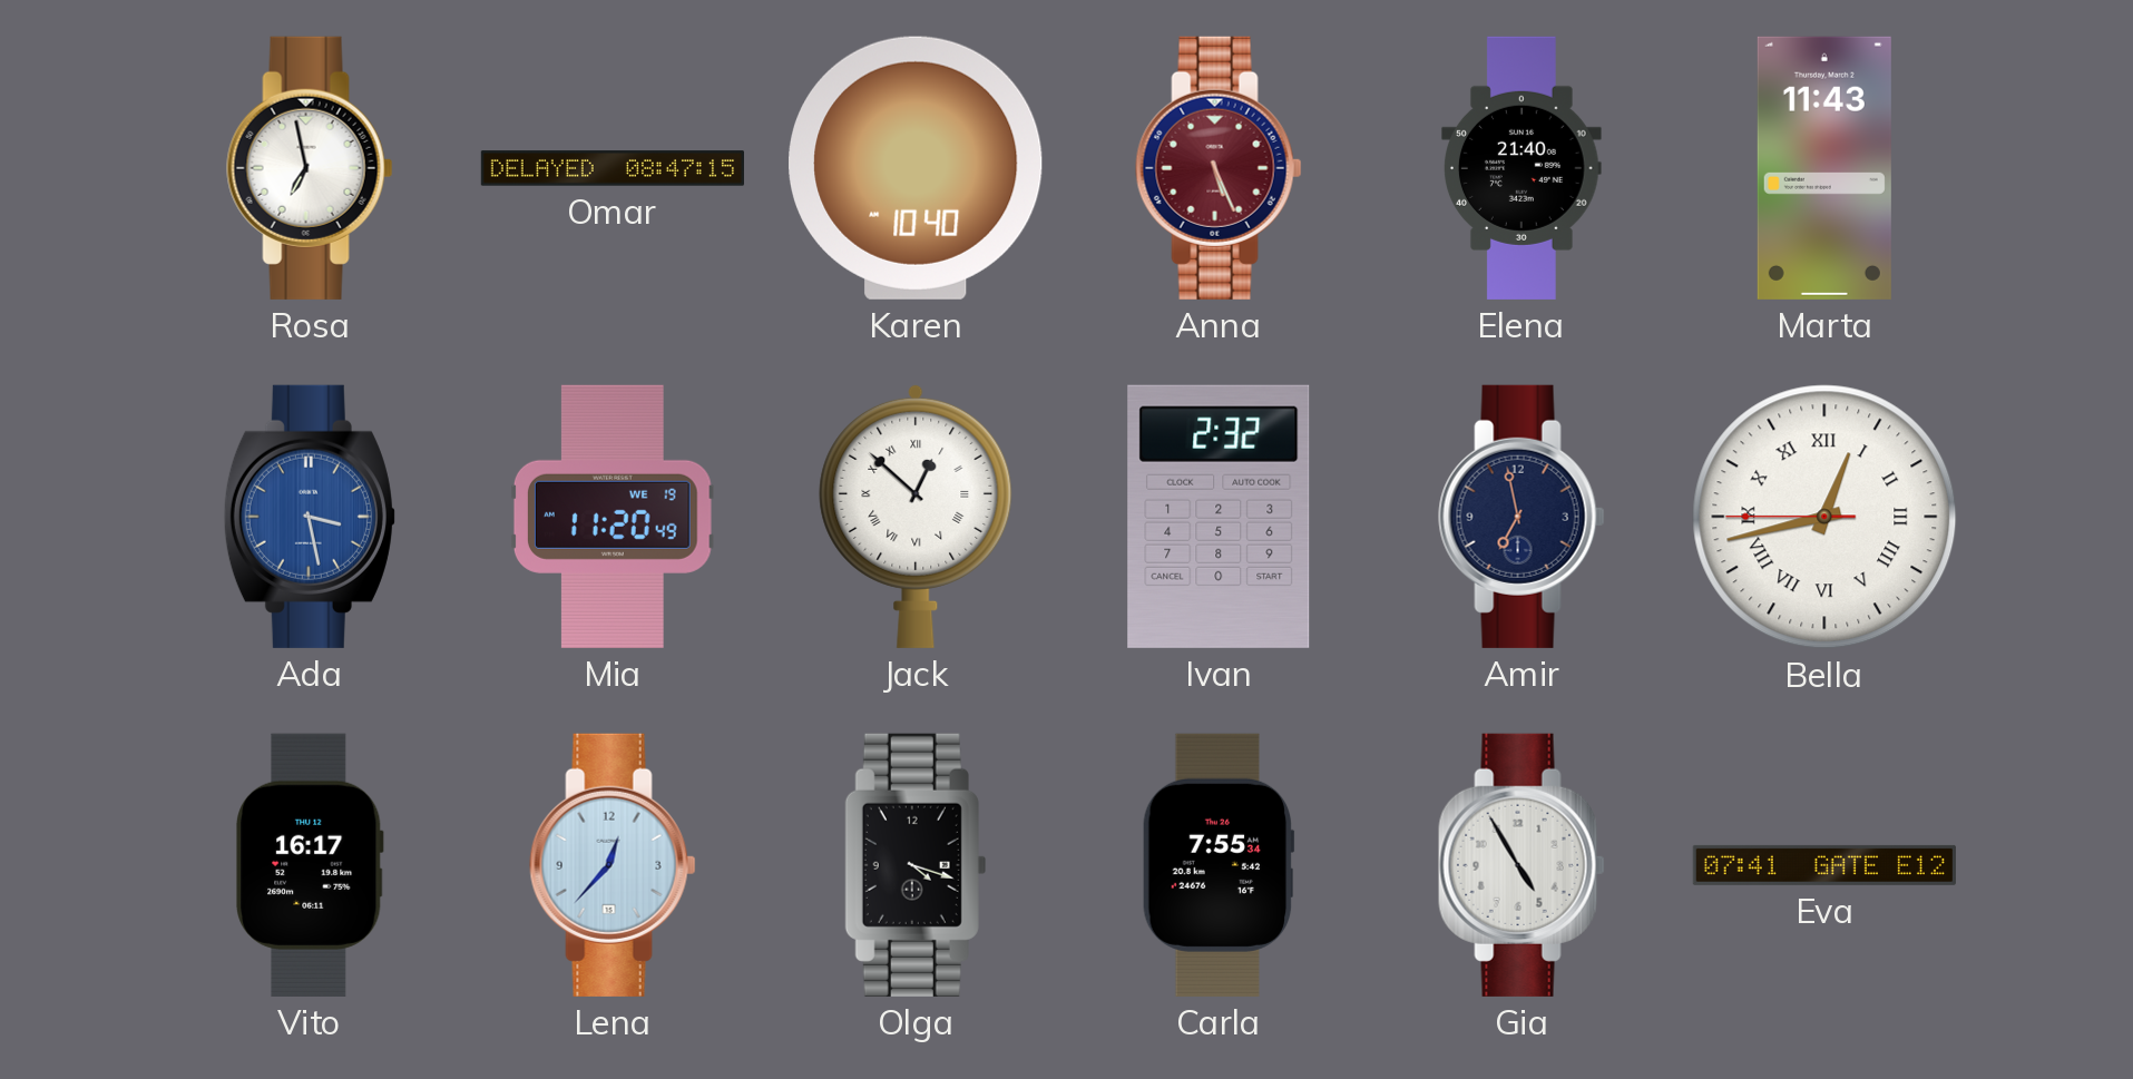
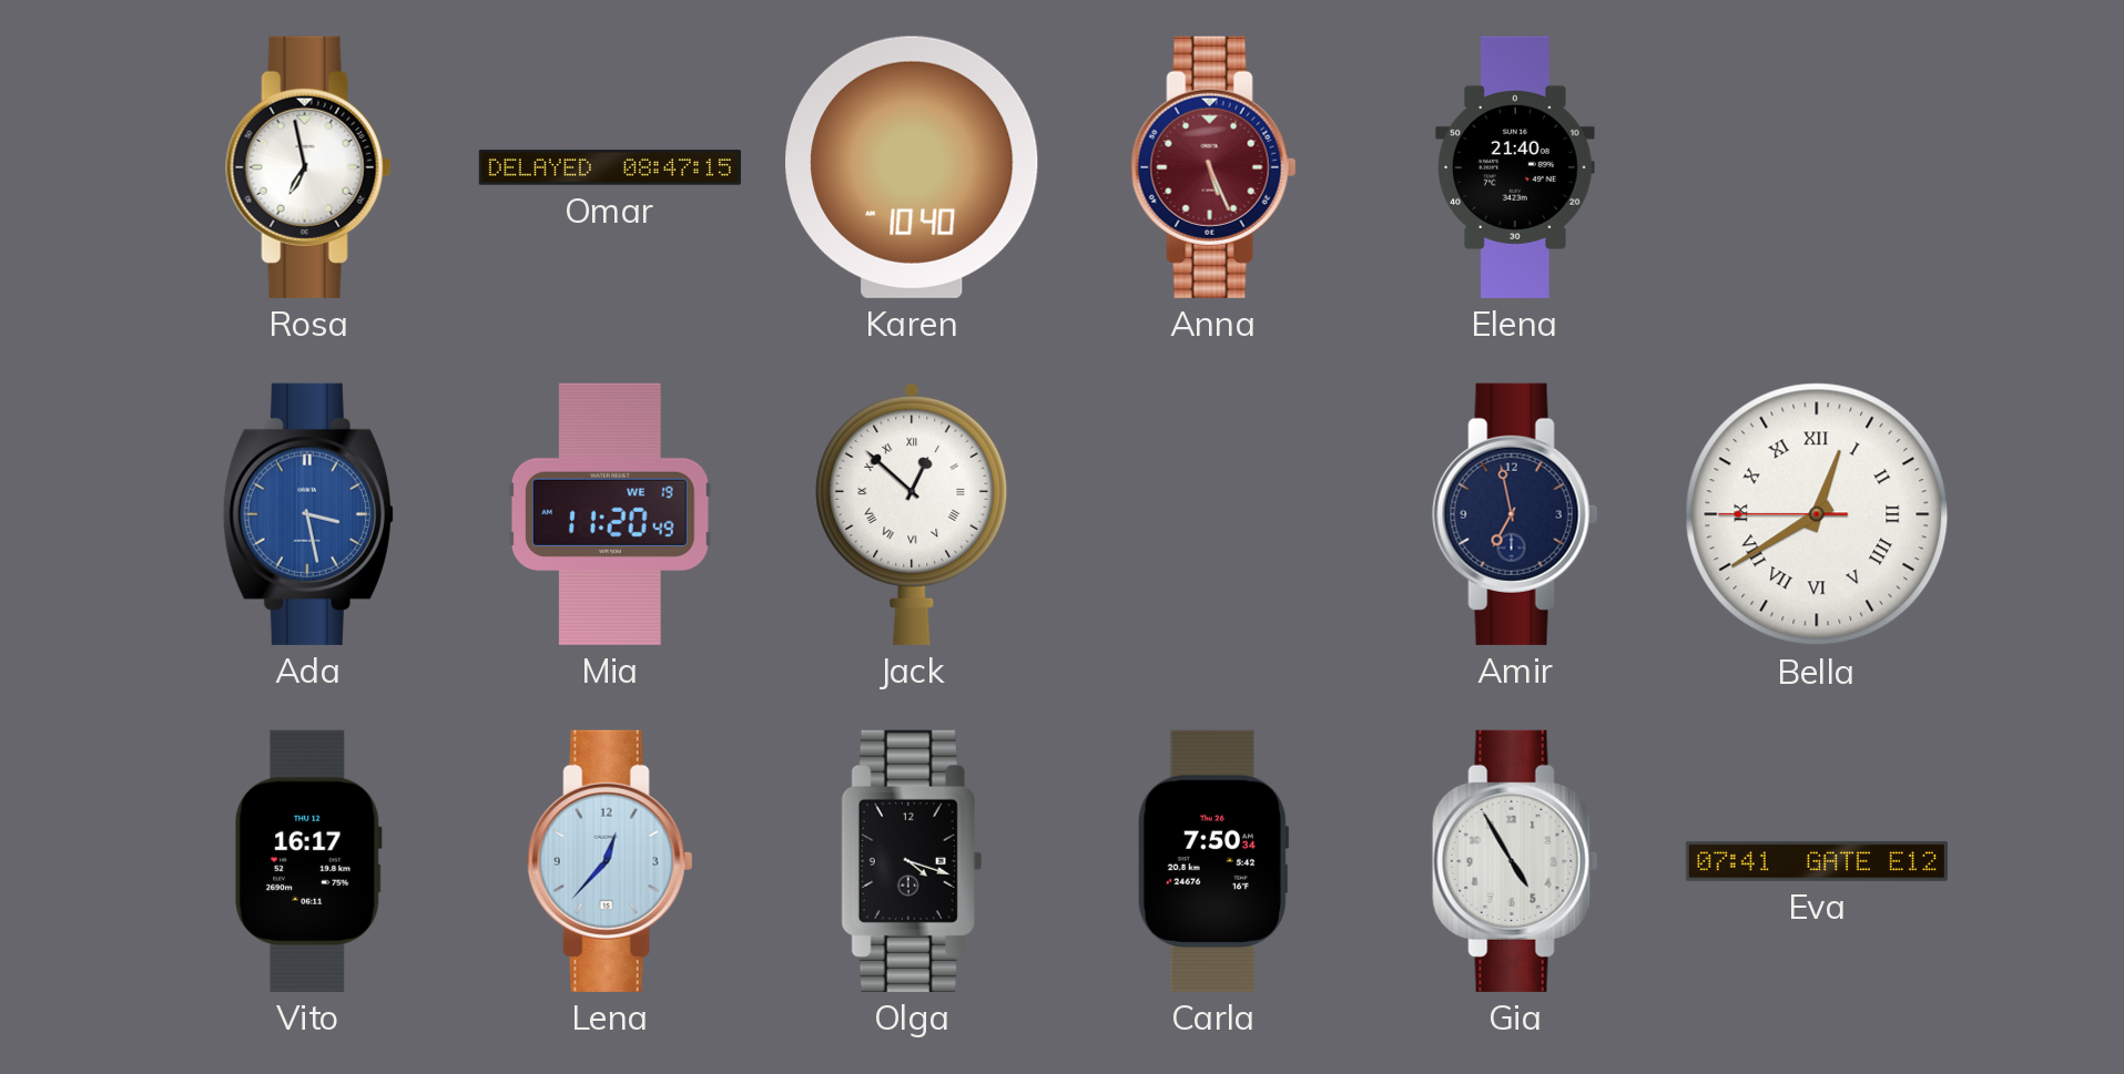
Marta: 11:43 -> none (1824, 168)
Ivan: 2:32 -> none (1219, 517)
Bella: 12:42 -> 12:39 (1817, 514)
Carla: 7:55 -> 7:50 (1213, 861)
